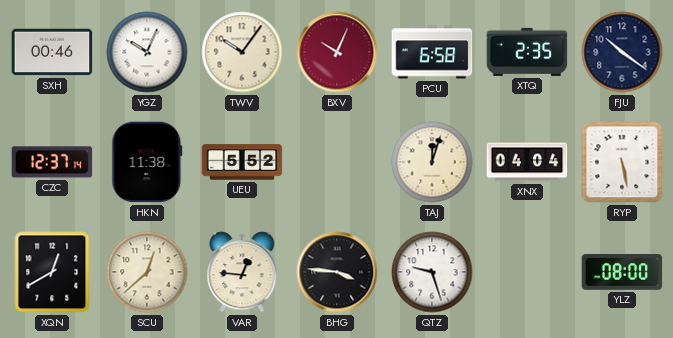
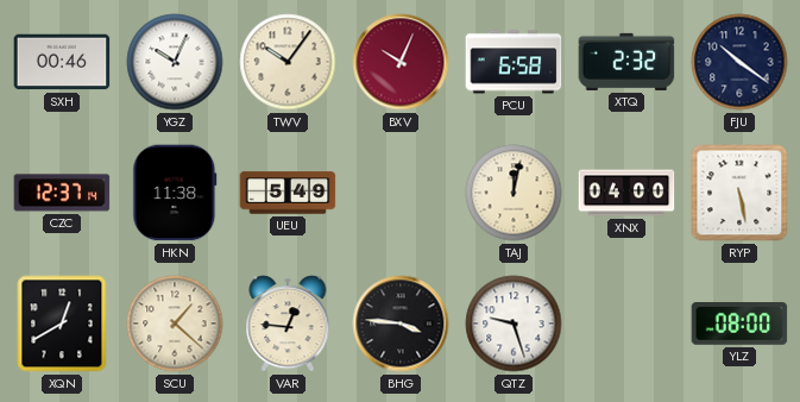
XTQ: 2:35 -> 2:32 (626, 62)
UEU: 5:52 -> 5:49 (288, 193)
TAJ: 12:03 -> 12:02 (514, 193)
XNX: 04:04 -> 04:00 (626, 193)
SCU: 12:38 -> 1:22 (175, 324)
